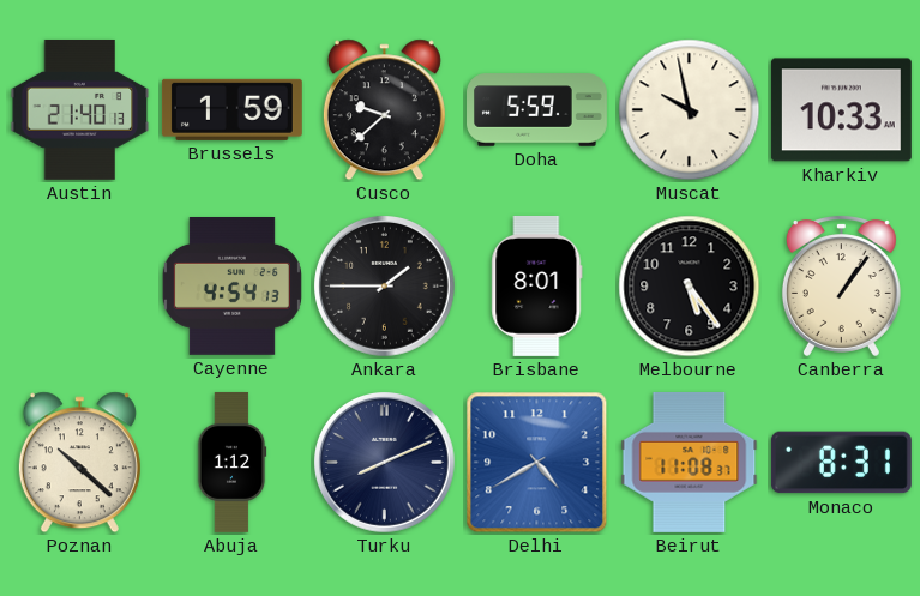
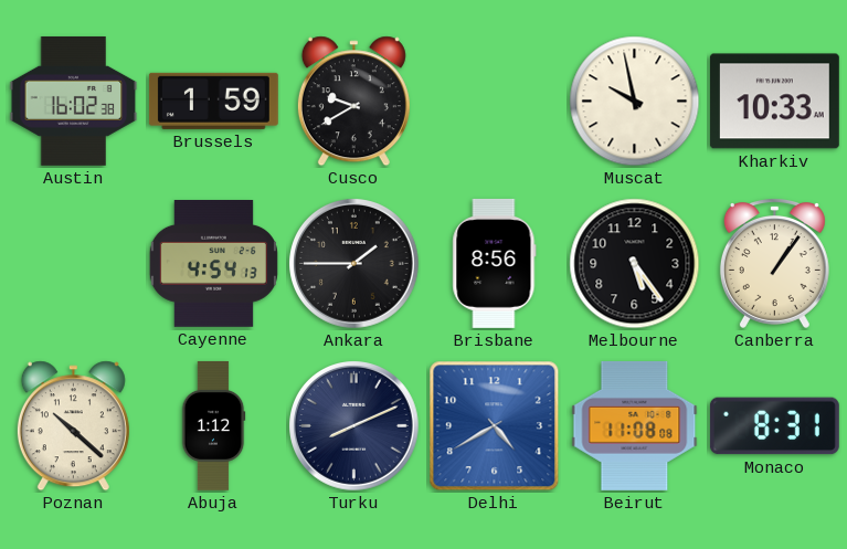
Austin: 21:40 -> 16:02 (74, 101)
Cusco: 9:38 -> 9:40 (353, 102)
Doha: 5:59 -> none (537, 110)
Brisbane: 8:01 -> 8:56 (495, 263)
Beirut: 11:08:37 -> 11:08:08 (635, 425)
